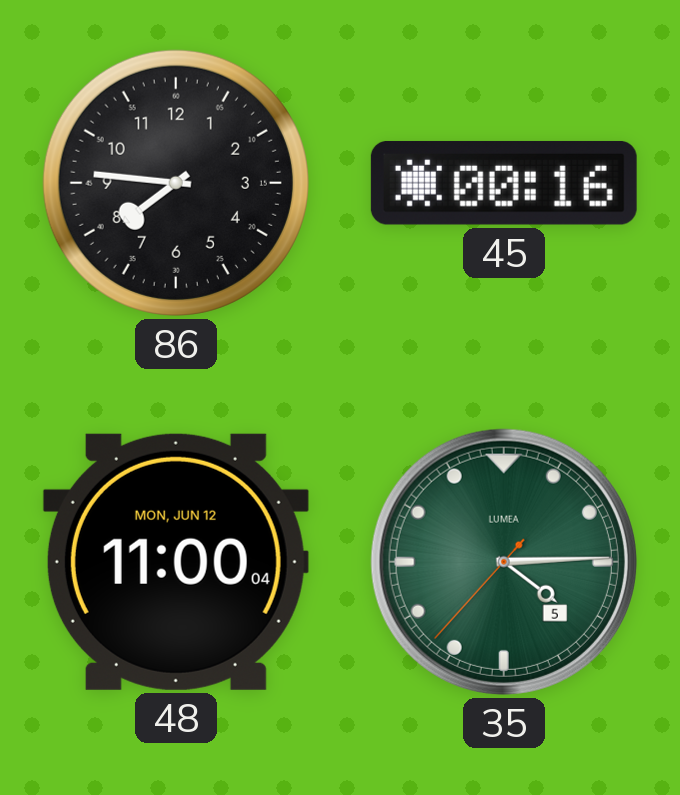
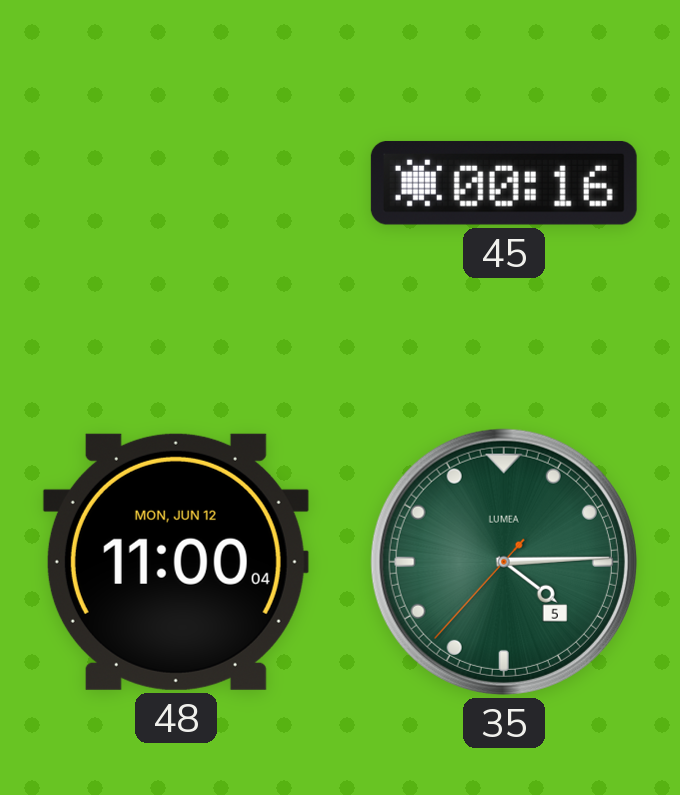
86: 7:46 -> none (176, 183)
